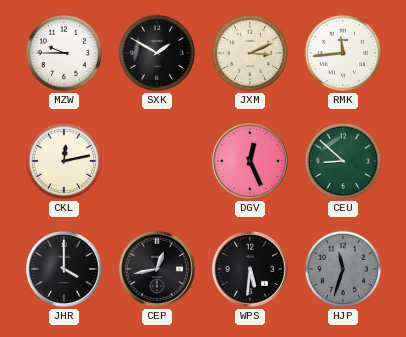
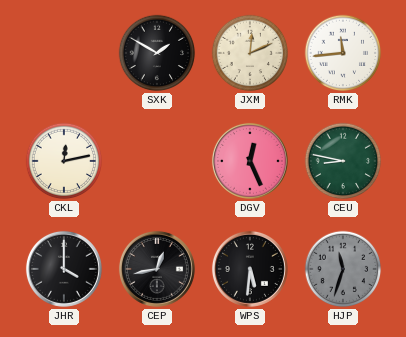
MZW: 9:45 -> none (64, 53)
JXM: 3:11 -> 12:11 (250, 53)
CEU: 8:52 -> 8:47 (343, 161)
